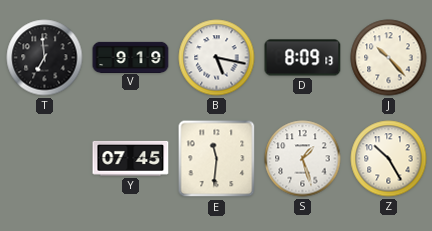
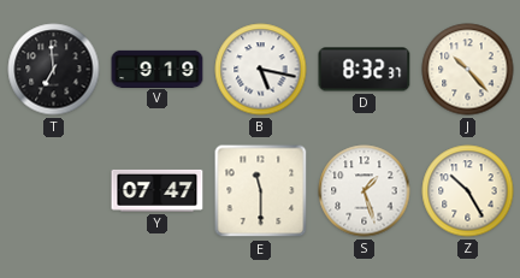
D: 8:09 -> 8:32 (365, 70)
Y: 07:45 -> 07:47 (158, 190)
E: 11:31 -> 11:30 (261, 191)
